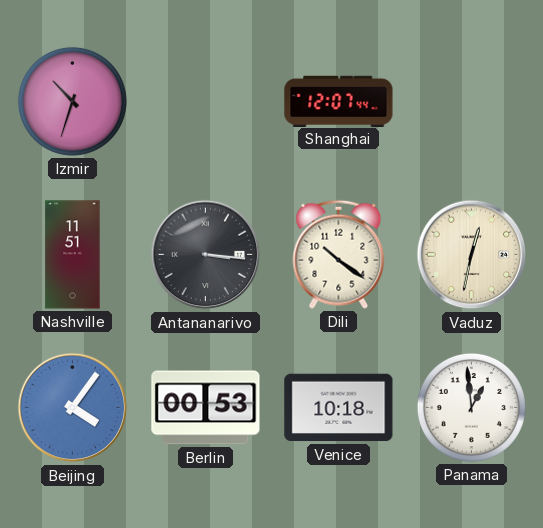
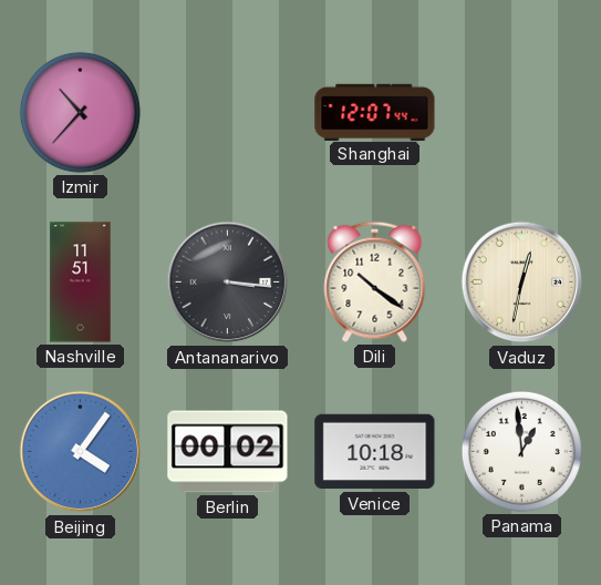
Izmir: 10:33 -> 10:37 (80, 112)
Berlin: 00:53 -> 00:02 (228, 452)
